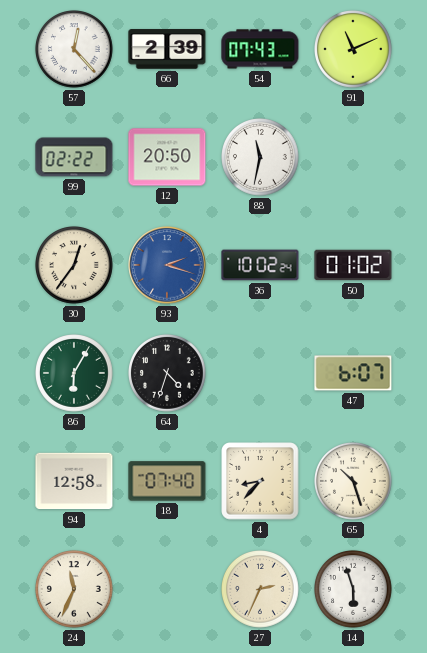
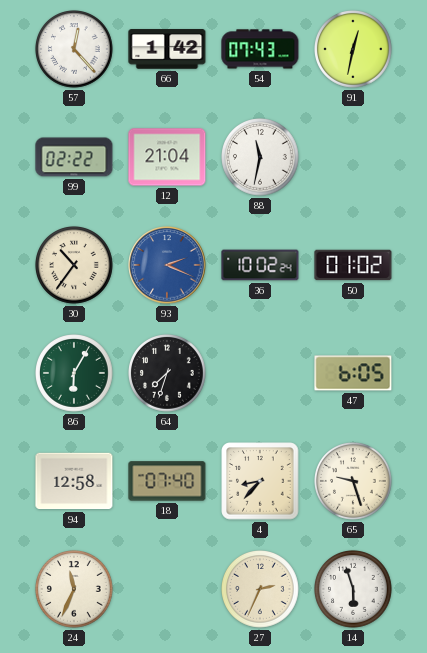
66: 2:39 -> 1:42 (167, 49)
91: 11:11 -> 12:32 (354, 50)
12: 20:50 -> 21:04 (167, 157)
30: 12:36 -> 10:36 (75, 266)
93: 2:18 -> 2:19 (167, 265)
64: 4:33 -> 7:33 (168, 374)
47: 6:07 -> 6:05 (353, 373)
65: 10:27 -> 9:27 (354, 482)
